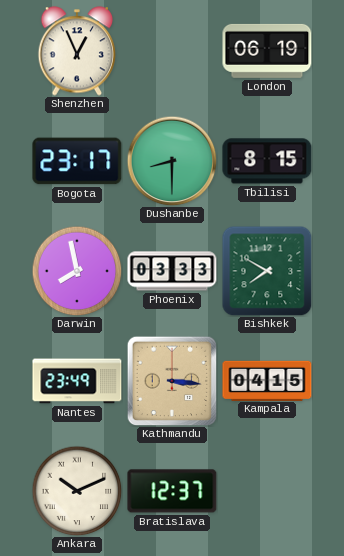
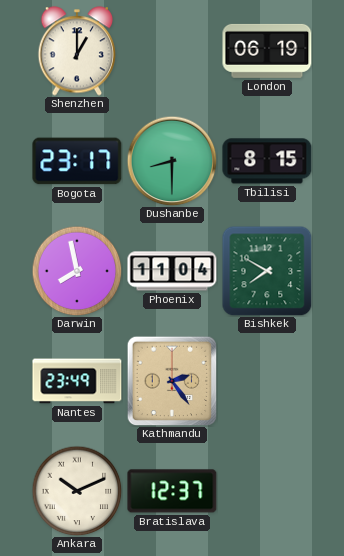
Shenzhen: 12:56 -> 1:00 (77, 51)
Phoenix: 03:33 -> 11:04 (172, 271)
Kathmandu: 3:16 -> 2:24 (172, 381)
Kampala: 04:15 -> none (267, 380)
